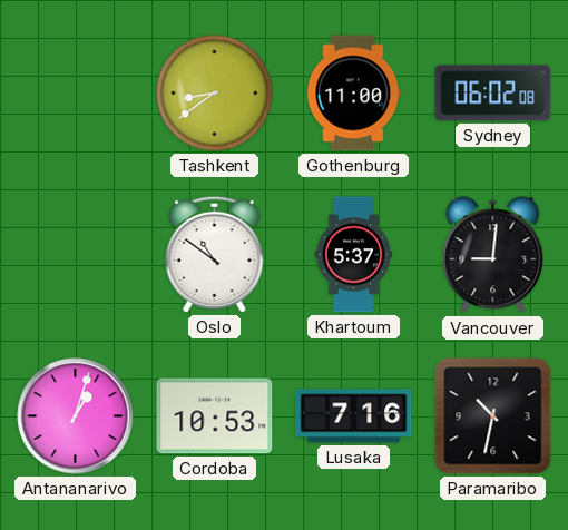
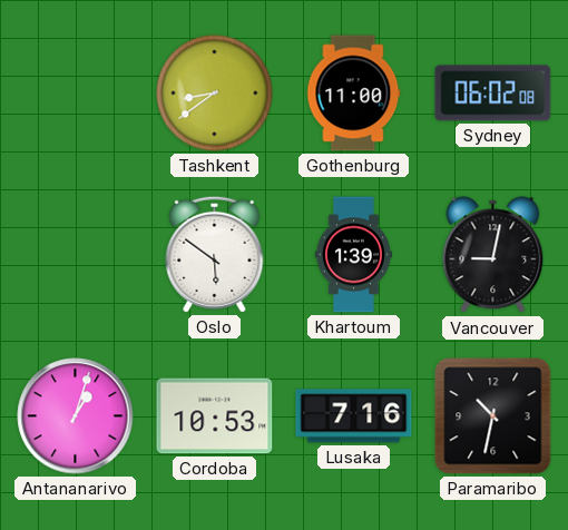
Oslo: 10:51 -> 5:51 (215, 254)
Khartoum: 5:37 -> 1:39 (353, 255)
Vancouver: 9:01 -> 9:02 (493, 255)
